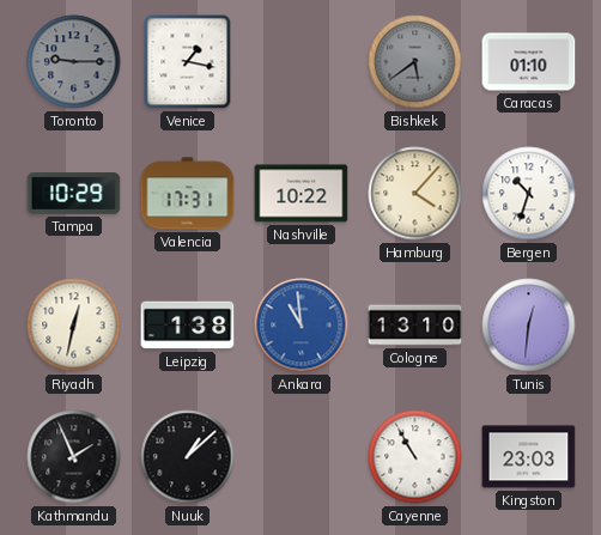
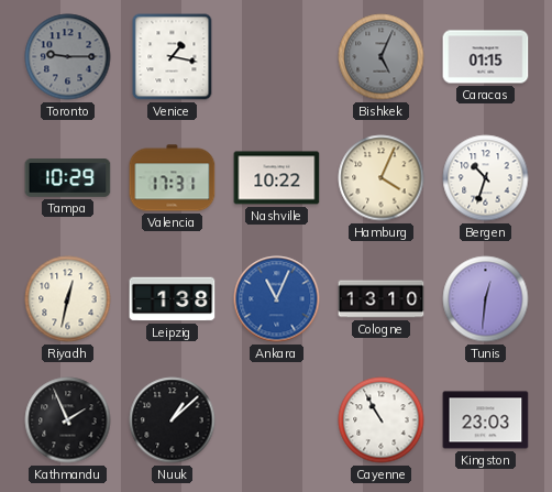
Bishkek: 5:39 -> 5:04 (382, 57)
Caracas: 01:10 -> 01:15 (486, 57)
Hamburg: 4:07 -> 4:04 (382, 178)
Ankara: 10:59 -> 11:04 (277, 299)
